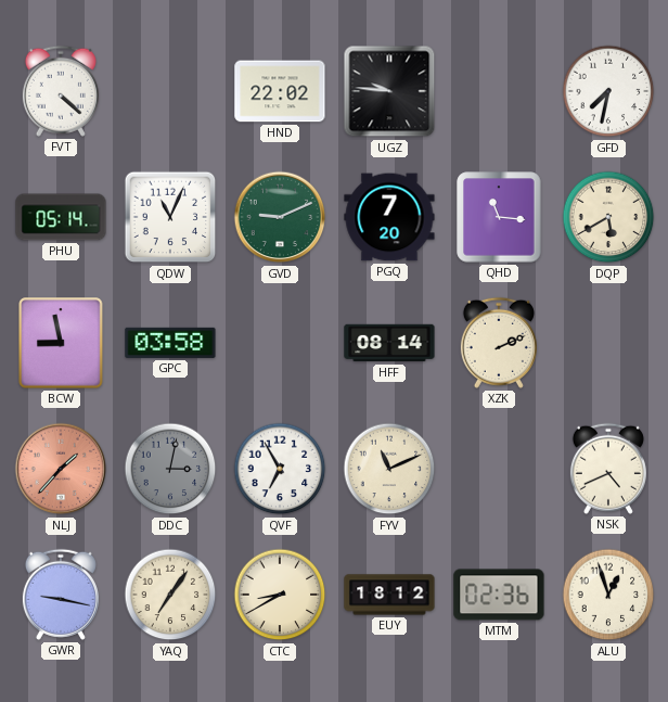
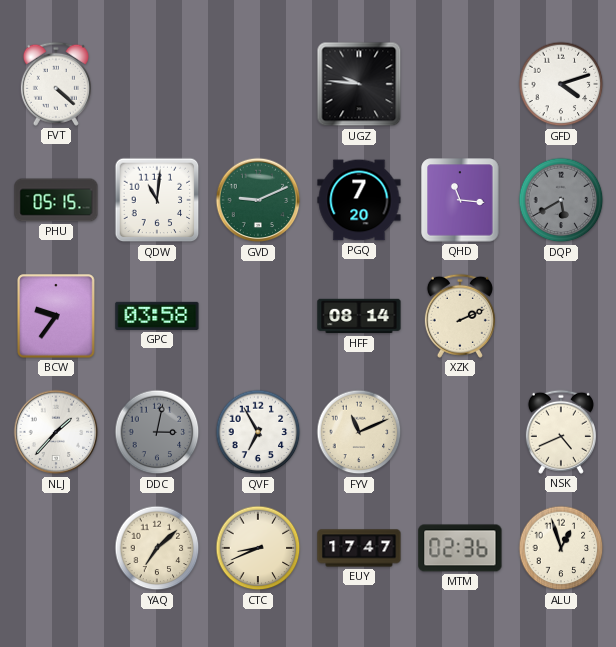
HND: 22:02 -> none (280, 91)
GFD: 7:32 -> 4:12 (561, 84)
PHU: 05:14 -> 05:15 (56, 200)
QDW: 11:04 -> 11:01 (157, 200)
DQP dial: cream -> grey (561, 200)
BCW: 8:58 -> 9:36 (56, 316)
NLJ dial: salmon -> white (56, 432)
GWR: 9:17 -> none (61, 595)
YAQ: 7:06 -> 7:08 (157, 548)
CTC: 8:40 -> 8:41 (258, 548)
EUY: 18:12 -> 17:47 (359, 548)
